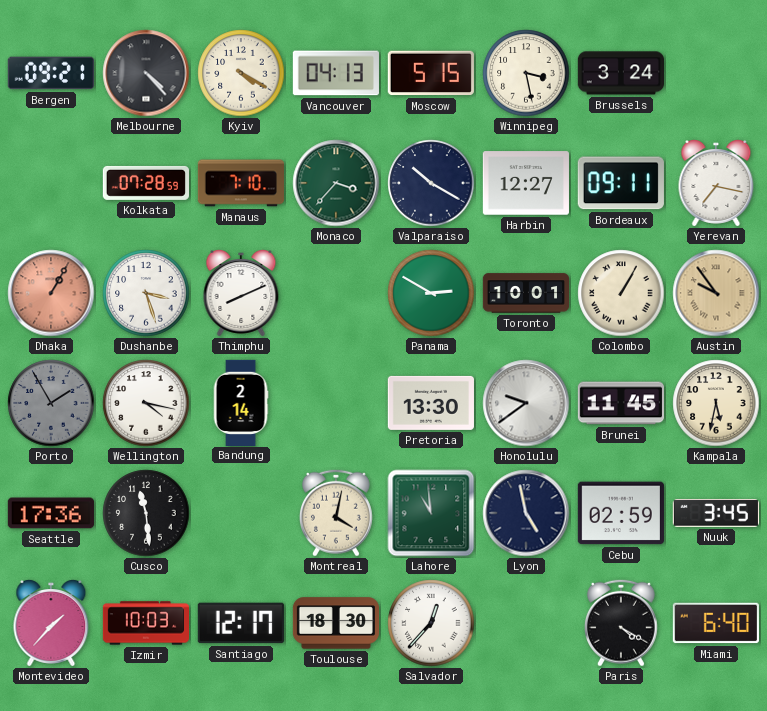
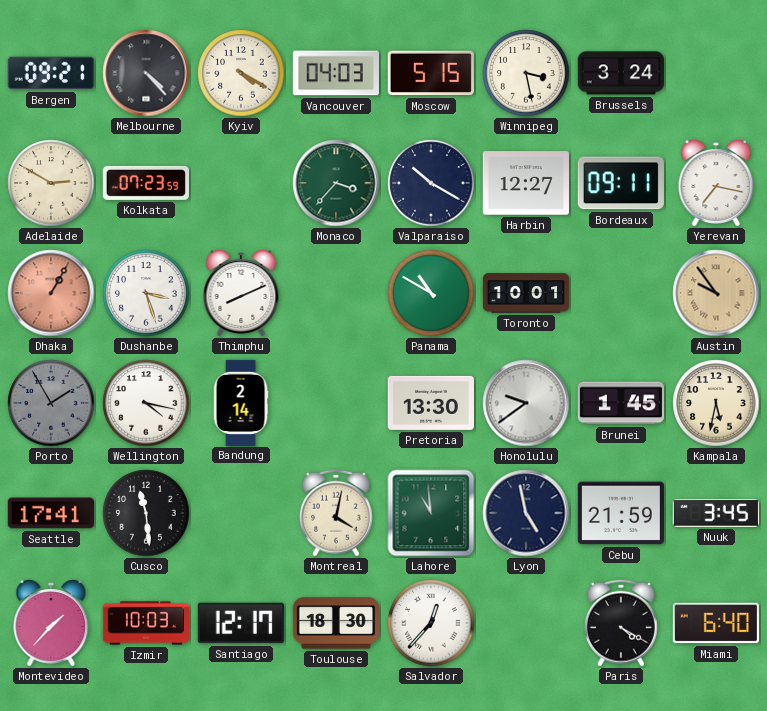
Vancouver: 04:13 -> 04:03 (336, 73)
Adelaide: none -> 2:50 (51, 183)
Kolkata: 07:28 -> 07:23 (145, 183)
Manaus: 7:10 -> none (240, 183)
Panama: 2:50 -> 10:50 (431, 293)
Colombo: 1:05 -> none (621, 293)
Brunei: 11:45 -> 1:45 (620, 403)
Seattle: 17:36 -> 17:41 (51, 513)
Cebu: 02:59 -> 21:59 (621, 513)
